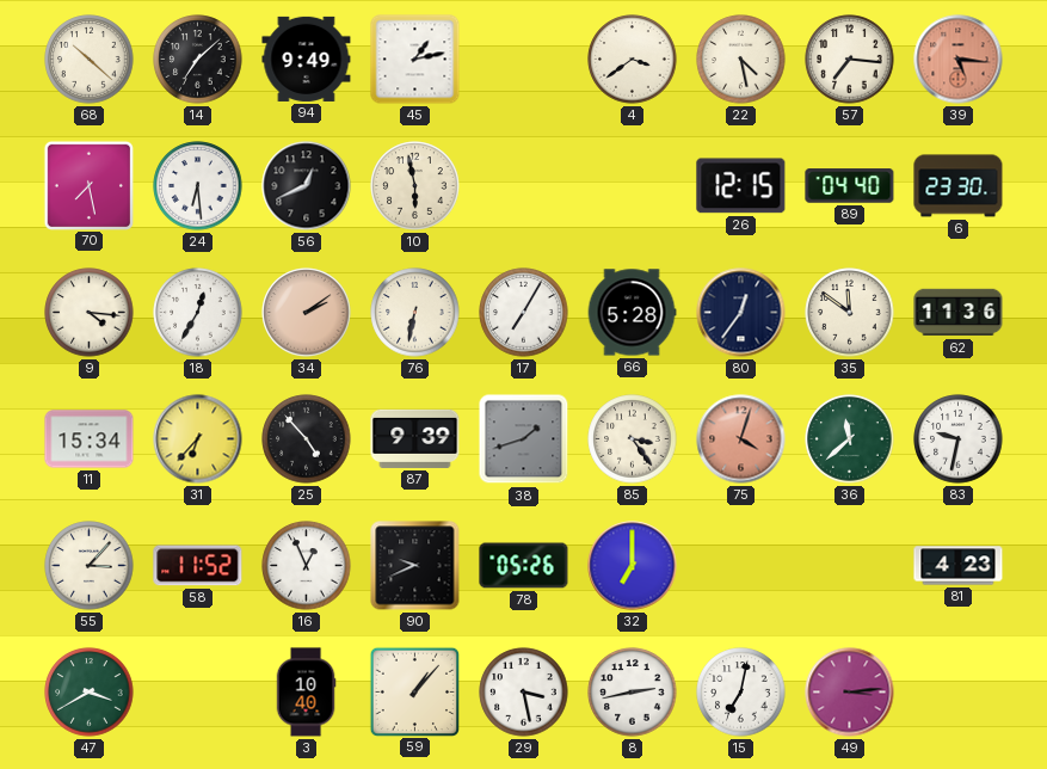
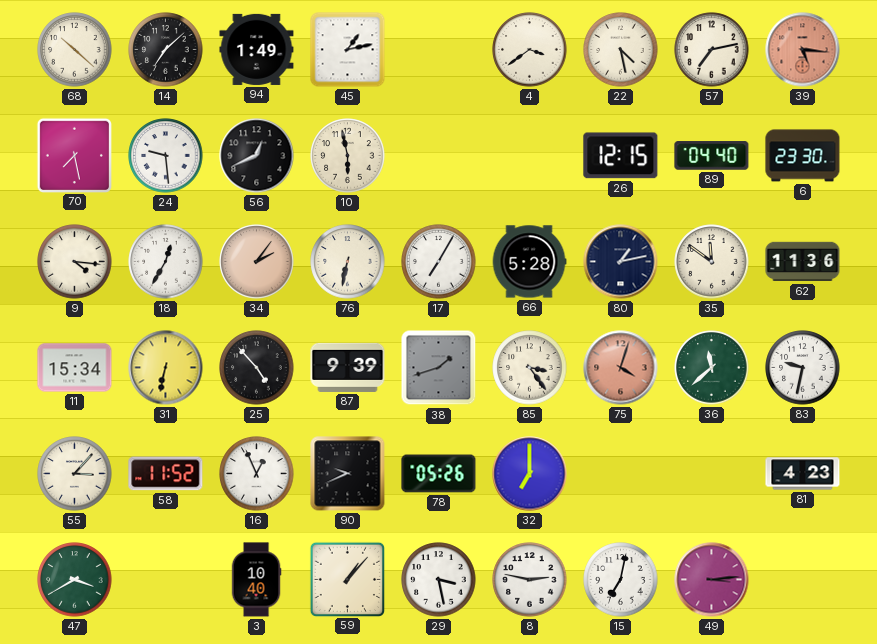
94: 9:49 -> 1:49 (257, 49)
57: 7:16 -> 7:13 (712, 50)
24: 6:29 -> 9:29 (166, 156)
34: 2:09 -> 2:06 (257, 262)
80: 12:36 -> 1:13 (621, 262)
31: 6:37 -> 6:32 (166, 368)
8: 2:43 -> 2:47 (530, 580)
